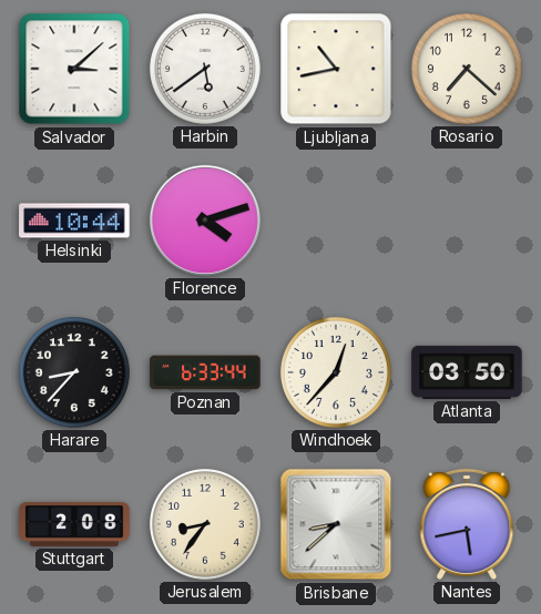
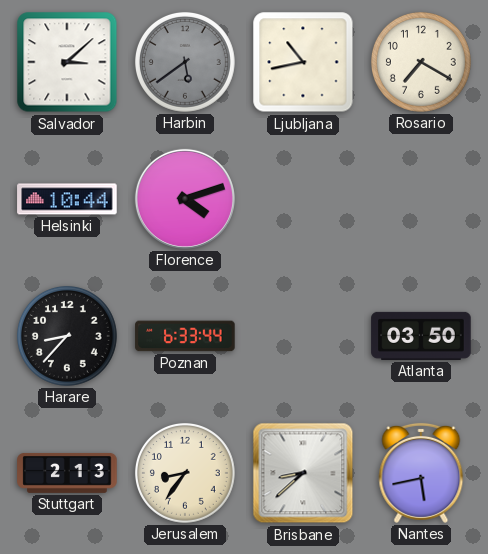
Harbin dial: white -> grey (185, 62)
Rosario: 7:22 -> 7:20 (421, 62)
Windhoek: 12:37 -> none (336, 372)
Stuttgart: 2:08 -> 2:13 (67, 473)
